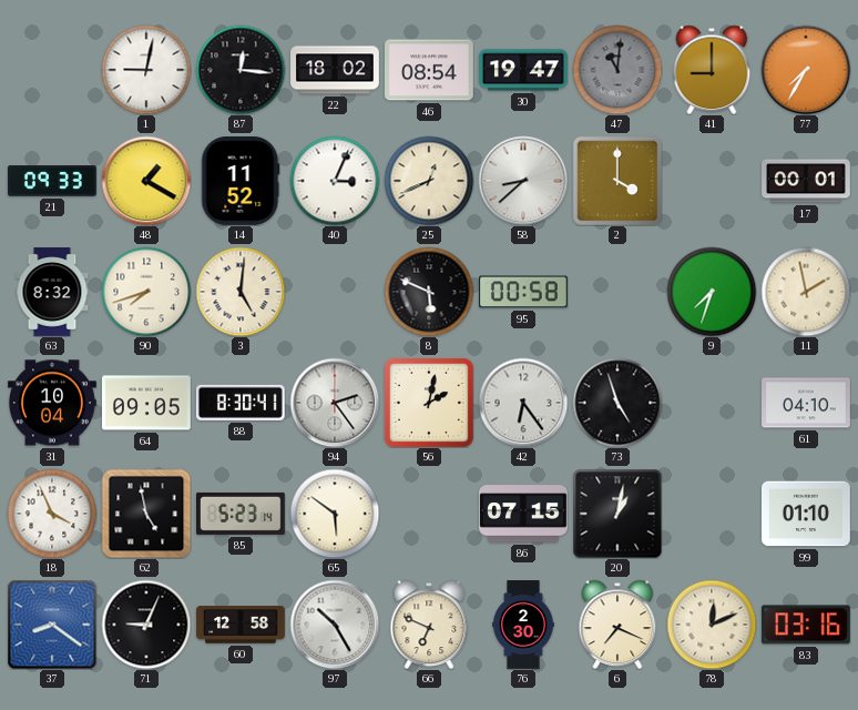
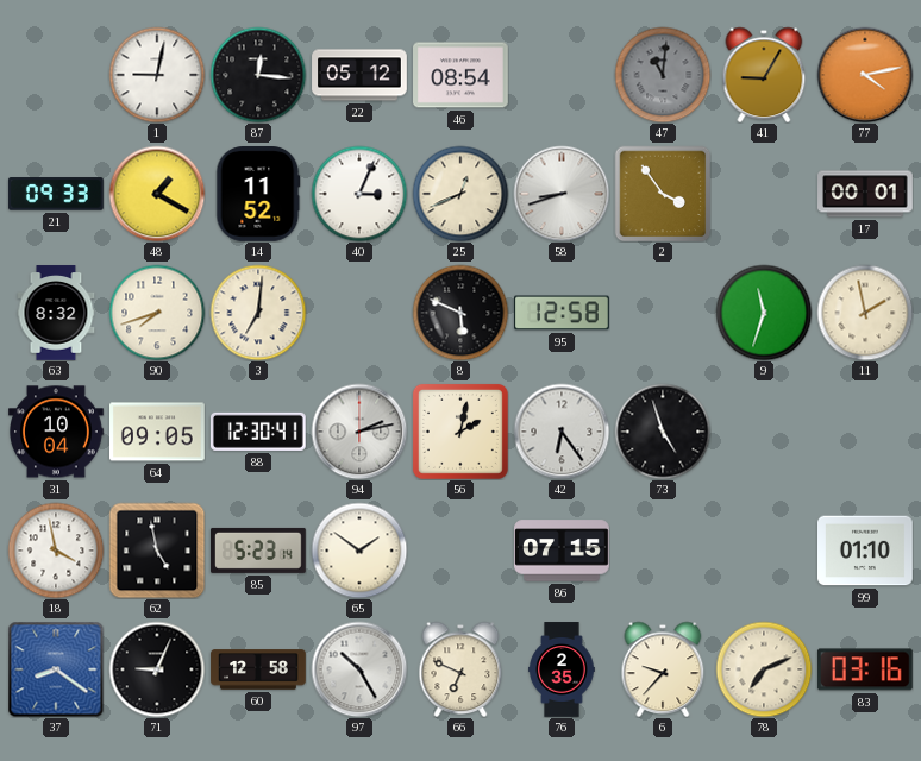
22: 18:02 -> 05:12 (359, 75)
30: 19:47 -> none (524, 70)
41: 9:00 -> 9:05 (764, 75)
77: 7:35 -> 4:13 (865, 75)
58: 8:38 -> 8:42 (562, 194)
2: 4:00 -> 3:54 (663, 194)
3: 5:01 -> 7:01 (258, 313)
95: 00:58 -> 12:58 (563, 313)
9: 7:33 -> 11:33 (764, 313)
88: 8:30 -> 12:30 (258, 432)
94: 2:24 -> 2:13 (359, 432)
61: 04:10 -> none (807, 403)
18: 3:56 -> 3:58 (56, 551)
65: 5:51 -> 1:51 (359, 551)
20: 1:02 -> none (617, 514)
76: 2:30 -> 2:35 (562, 669)
6: 7:19 -> 9:37 (663, 669)
78: 12:11 -> 7:11 (764, 669)
